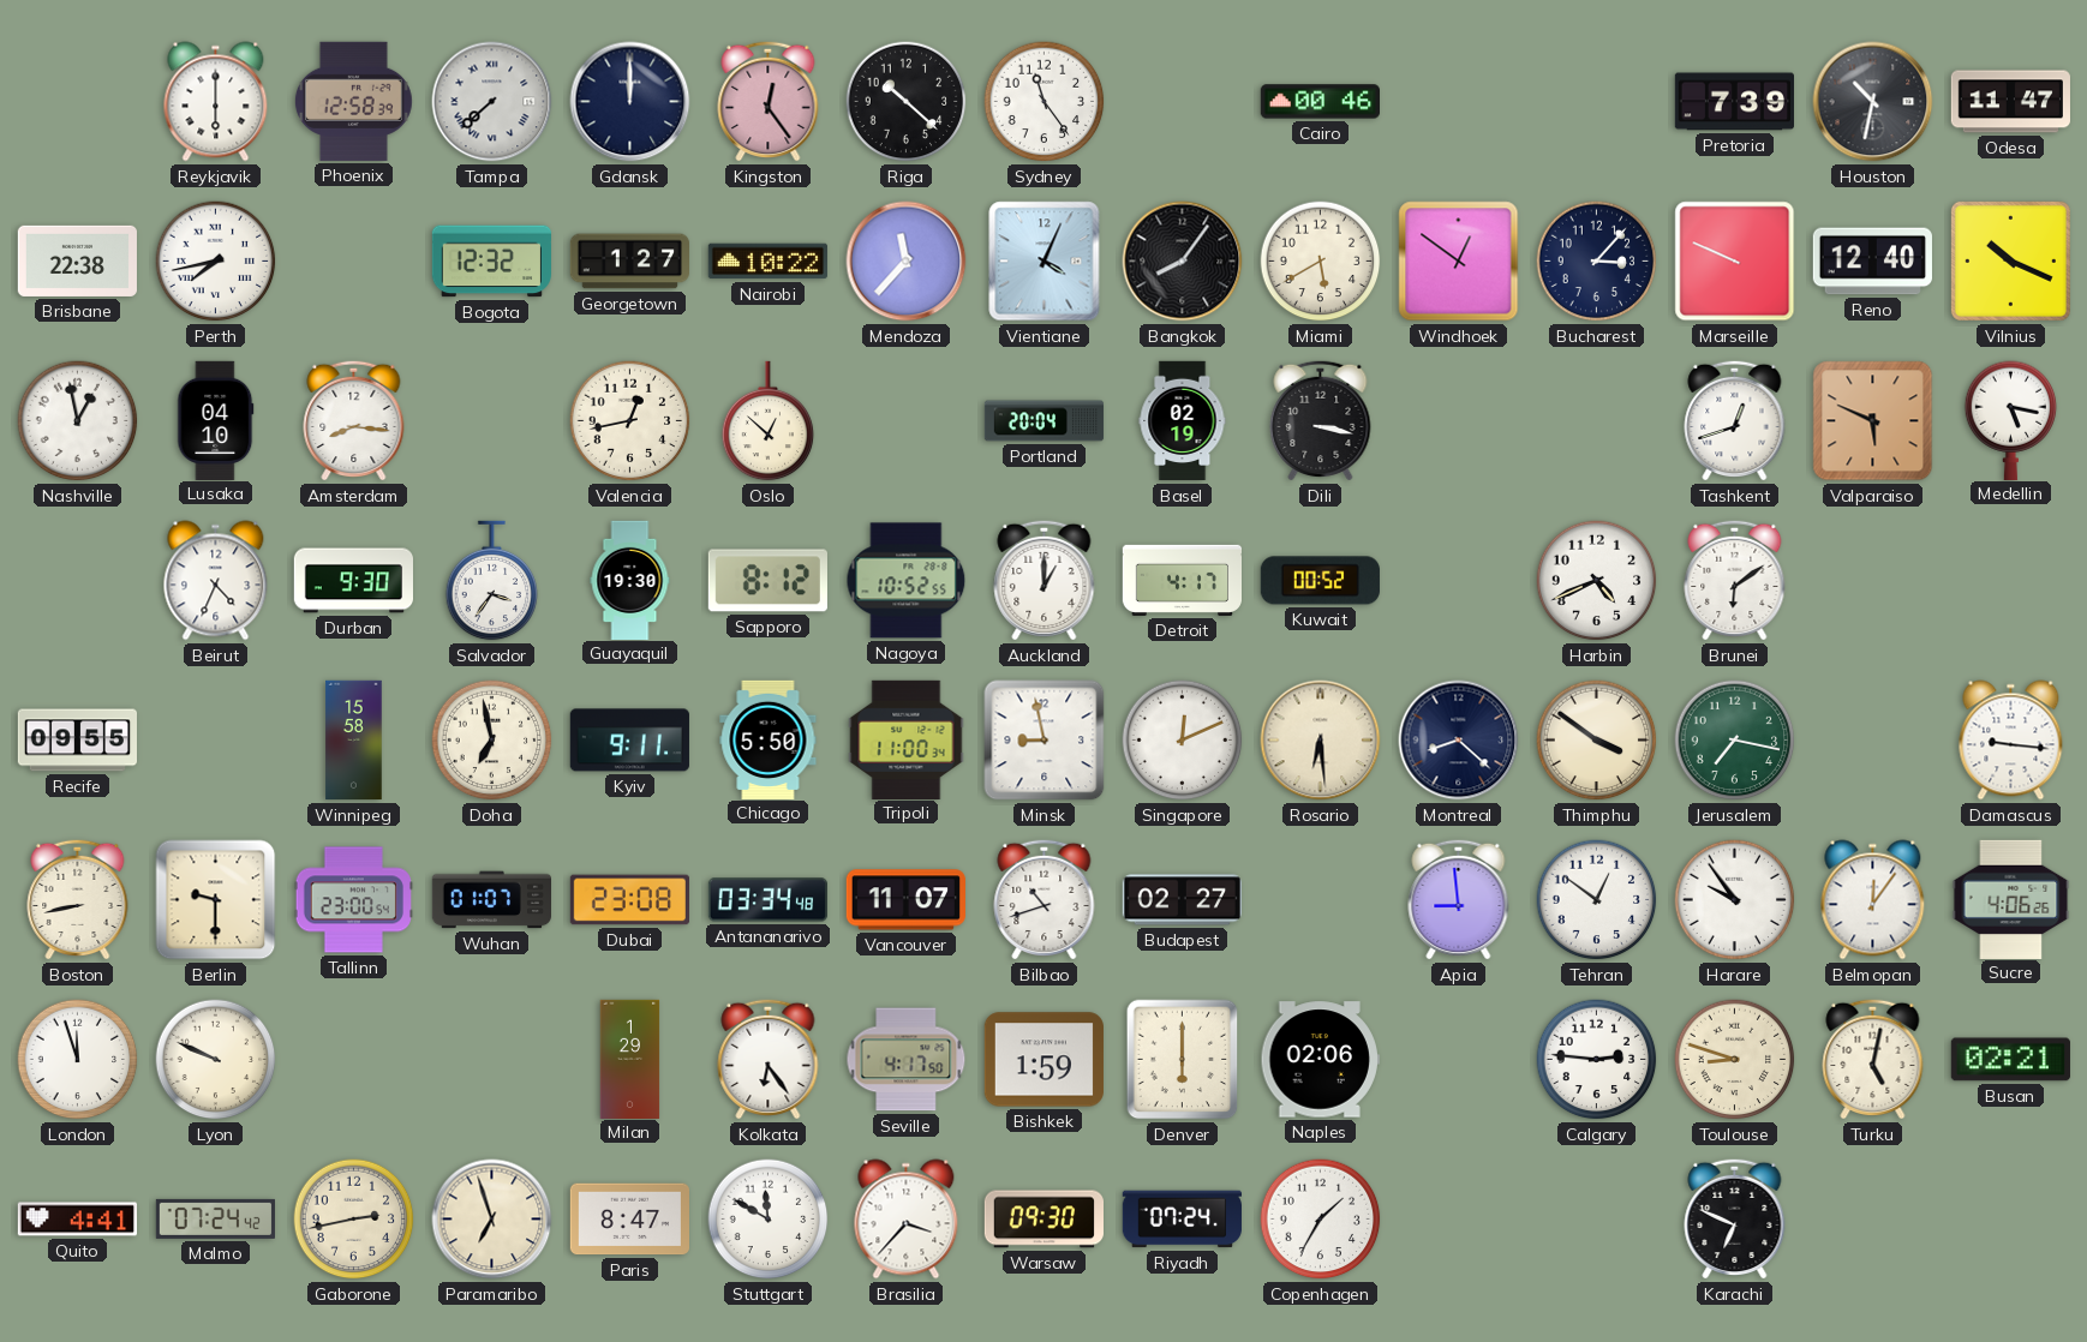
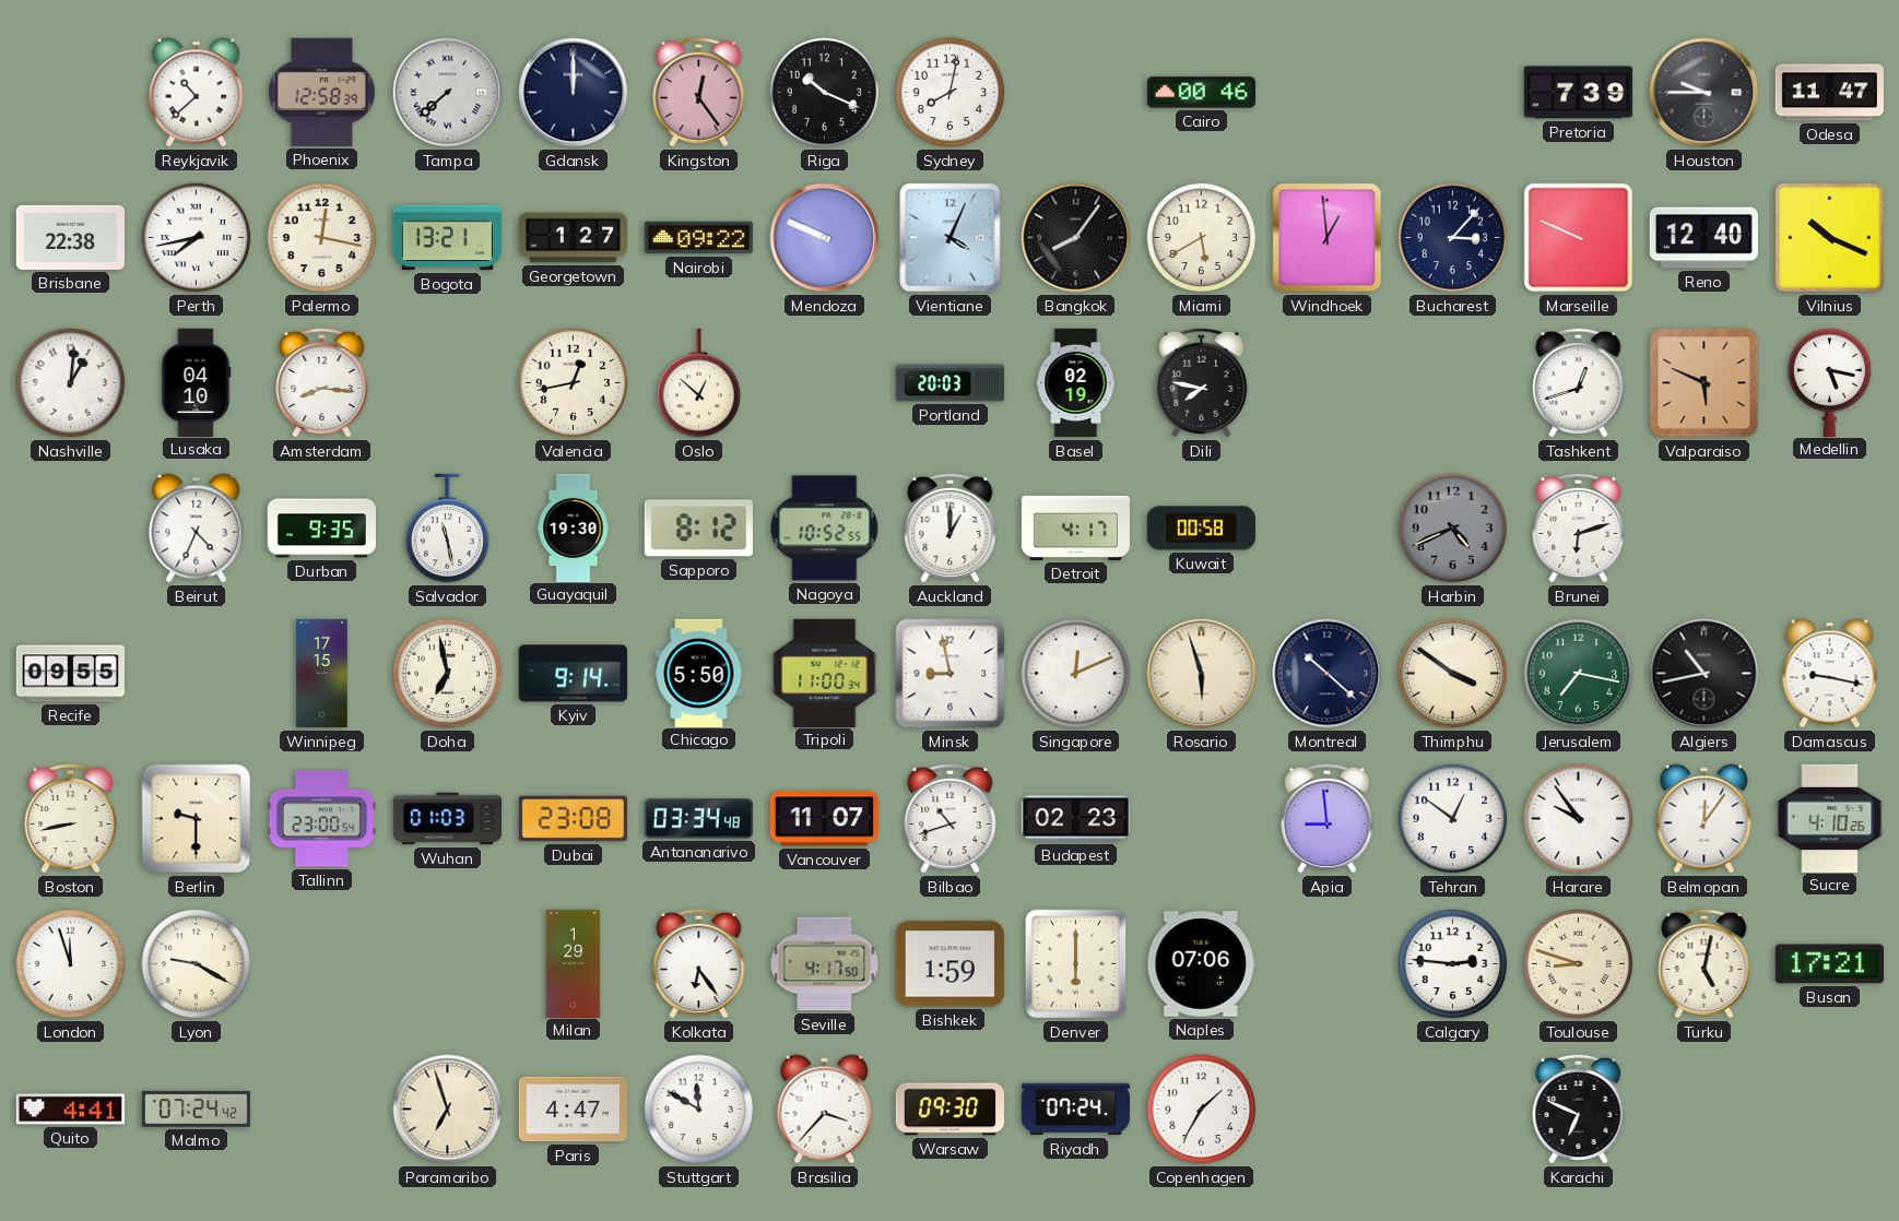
Reykjavik: 6:00 -> 10:38 (197, 93)
Riga: 10:22 -> 10:19 (825, 93)
Sydney: 11:24 -> 8:02 (951, 93)
Houston: 10:32 -> 9:45 (1705, 93)
Palermo: none -> 12:17 (322, 238)
Bogota: 12:32 -> 13:21 (447, 238)
Nairobi: 10:22 -> 09:22 (698, 238)
Mendoza: 11:37 -> 9:49 (825, 238)
Windhoek: 12:51 -> 12:59 (1328, 238)
Nashville: 12:58 -> 1:01 (71, 383)
Portland: 20:04 -> 20:03 (951, 383)
Dili: 3:17 -> 7:47 (1202, 382)
Durban: 9:30 -> 9:35 (321, 529)
Salvador: 3:36 -> 11:28 (448, 529)
Kuwait: 00:52 -> 00:58 (1201, 529)
Harbin dial: white -> grey (1453, 529)
Brunei: 6:09 -> 6:12 (1579, 527)
Winnipeg: 15:58 -> 17:15 (322, 674)
Kyiv: 9:11 -> 9:14 (573, 674)
Rosario: 6:29 -> 5:57 (1202, 674)
Montreal: 8:22 -> 10:22 (1328, 674)
Algiers: none -> 10:43 (1705, 674)
Damascus: 9:16 -> 9:17 (1830, 674)
Wuhan: 01:07 -> 01:03 (447, 819)
Budapest: 02:27 -> 02:23 (1075, 819)
Sucre: 4:06 -> 4:10 (1830, 818)
Lyon: 9:49 -> 9:20 (197, 964)
Naples: 02:06 -> 07:06 (1201, 964)
Busan: 02:21 -> 17:21 (1829, 964)
Gaborone: 2:43 -> none (354, 1220)
Paris: 8:47 -> 4:47 (573, 1110)
